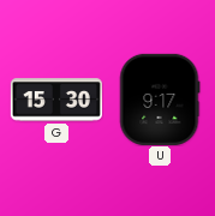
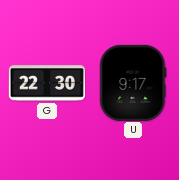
G: 15:30 -> 22:30 (47, 83)
